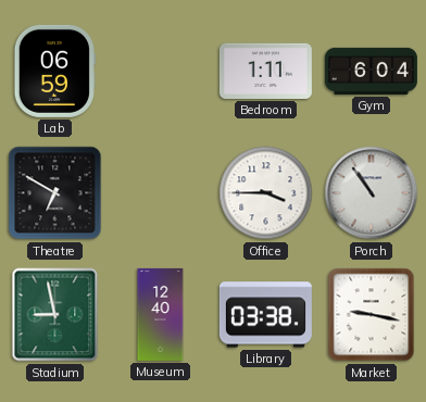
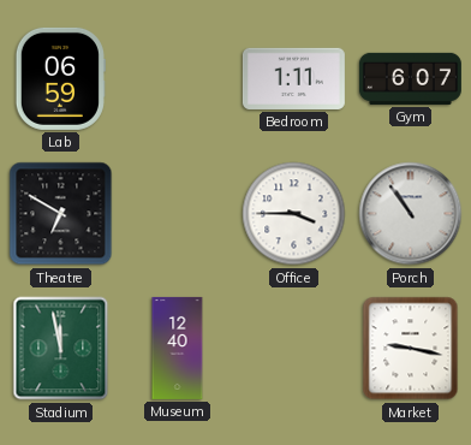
Gym: 6:04 -> 6:07 (410, 78)
Stadium: 8:58 -> 11:58 (61, 349)
Library: 03:38 -> none (265, 315)
